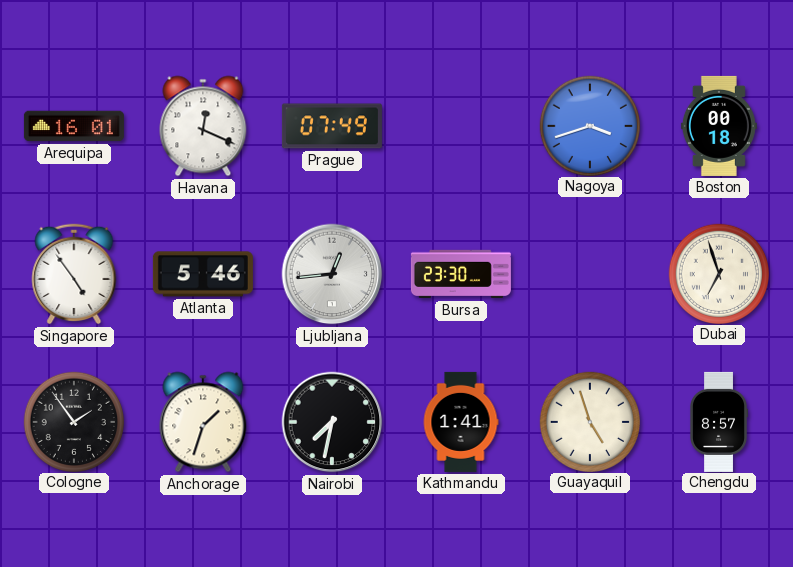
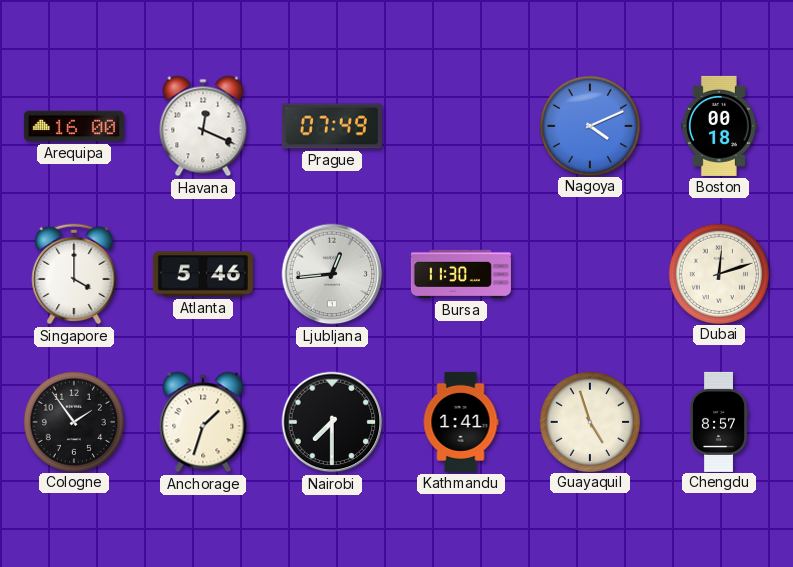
Arequipa: 16:01 -> 16:00 (74, 126)
Nagoya: 3:42 -> 4:11 (589, 125)
Singapore: 4:54 -> 4:00 (74, 274)
Bursa: 23:30 -> 11:30 (461, 274)
Dubai: 6:57 -> 12:12 (718, 273)
Nairobi: 7:32 -> 7:30 (332, 422)
